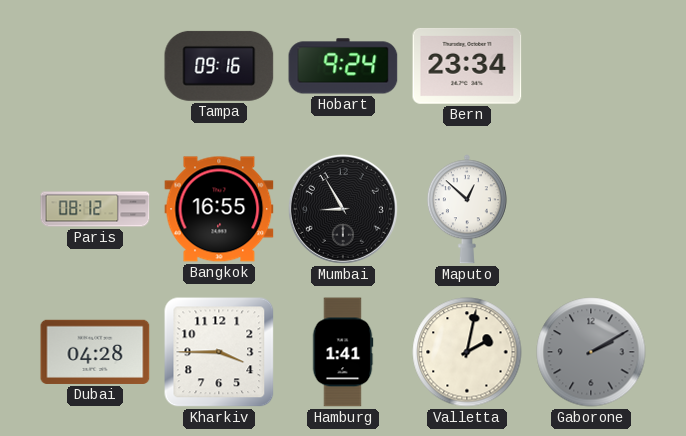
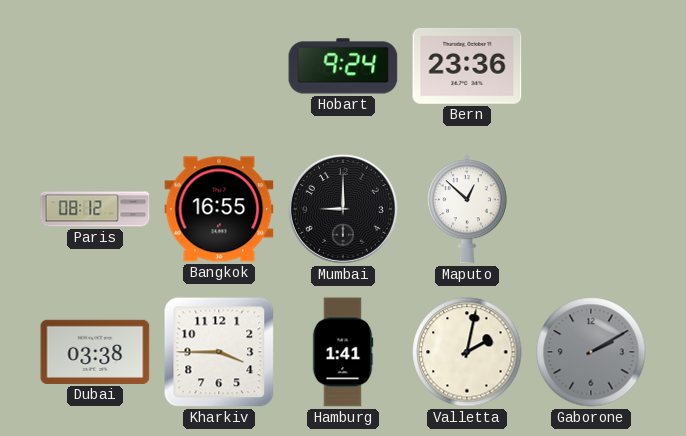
Tampa: 09:16 -> none (219, 66)
Bern: 23:34 -> 23:36 (467, 66)
Mumbai: 8:55 -> 9:00 (343, 209)
Dubai: 04:28 -> 03:38 (95, 352)
